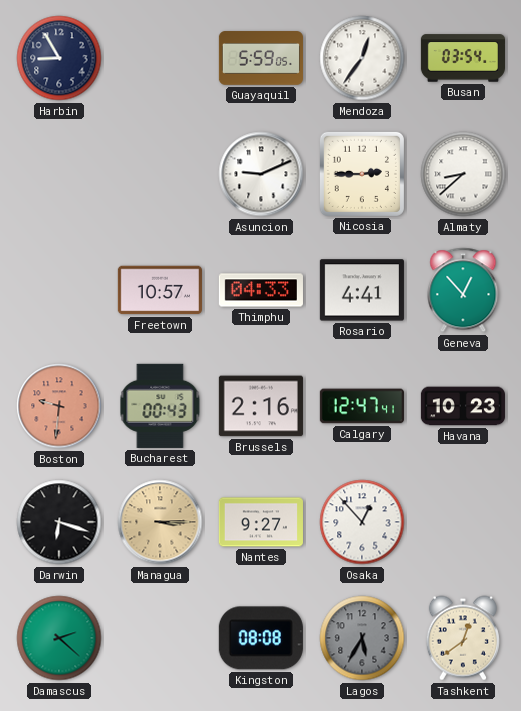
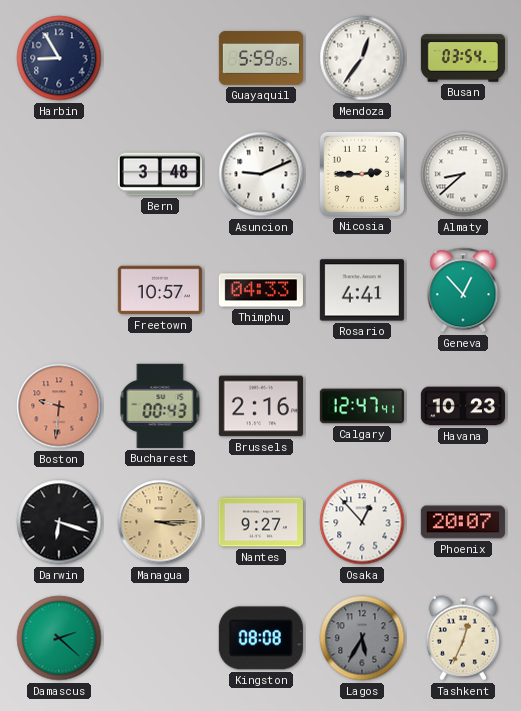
Bern: none -> 3:48 (160, 174)
Phoenix: none -> 20:07 (463, 522)
Tashkent: 12:39 -> 12:34 (463, 638)
